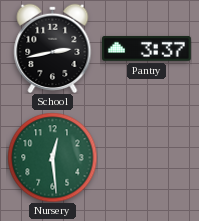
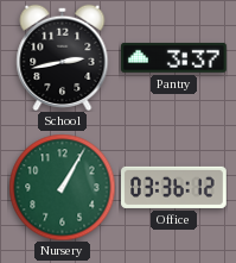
Nursery: 12:29 -> 1:05 (62, 187)
Office: none -> 03:36 (174, 187)
